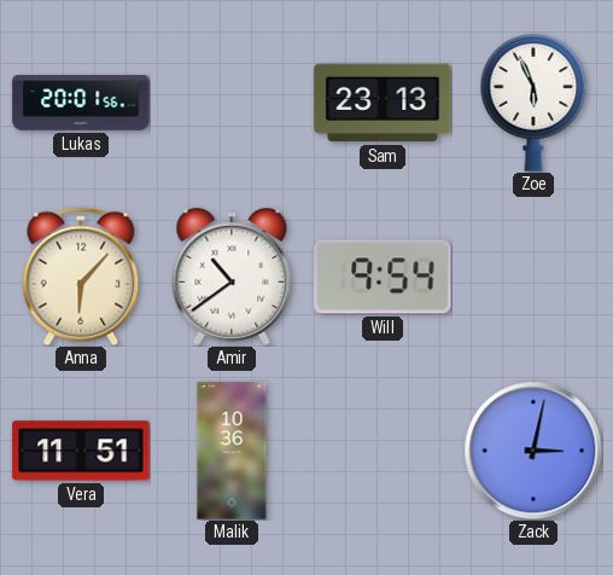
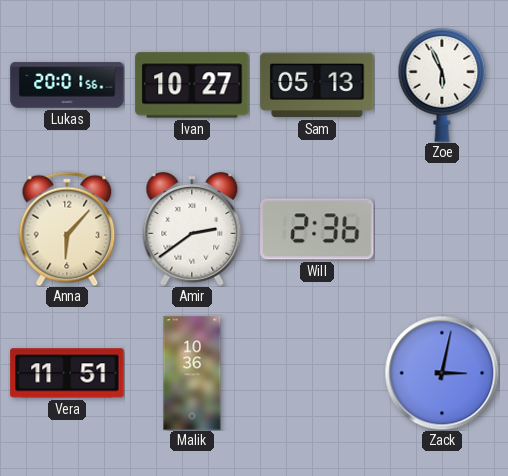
Ivan: none -> 10:27 (192, 85)
Sam: 23:13 -> 05:13 (317, 85)
Amir: 10:39 -> 2:39 (192, 230)
Will: 9:54 -> 2:36 (317, 229)
